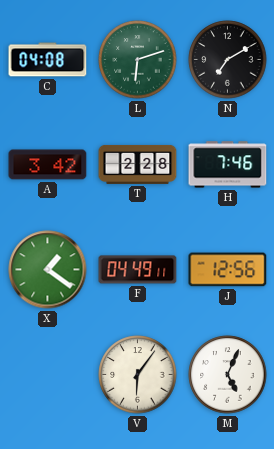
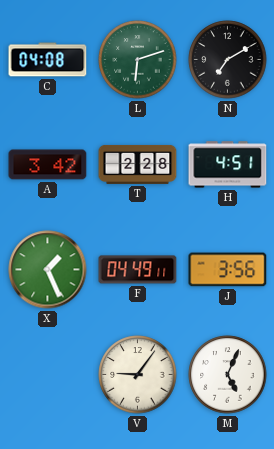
H: 7:46 -> 4:51 (228, 165)
X: 1:21 -> 1:26 (48, 270)
J: 12:56 -> 3:56 (228, 270)
V: 6:06 -> 9:06 (138, 375)
